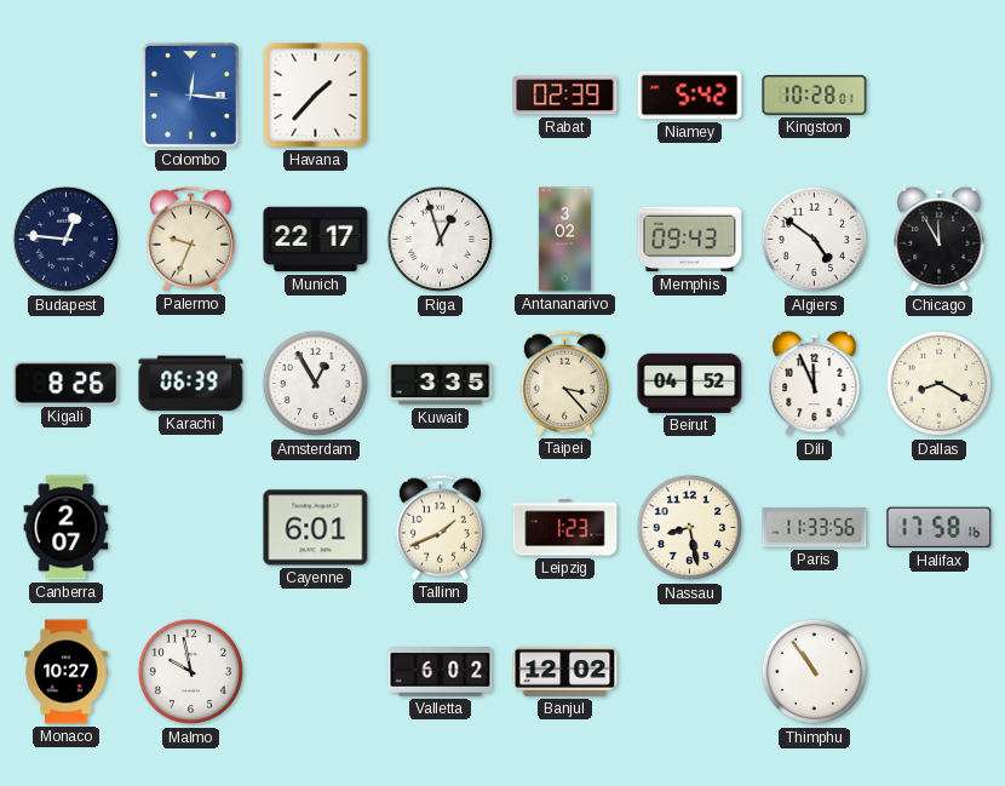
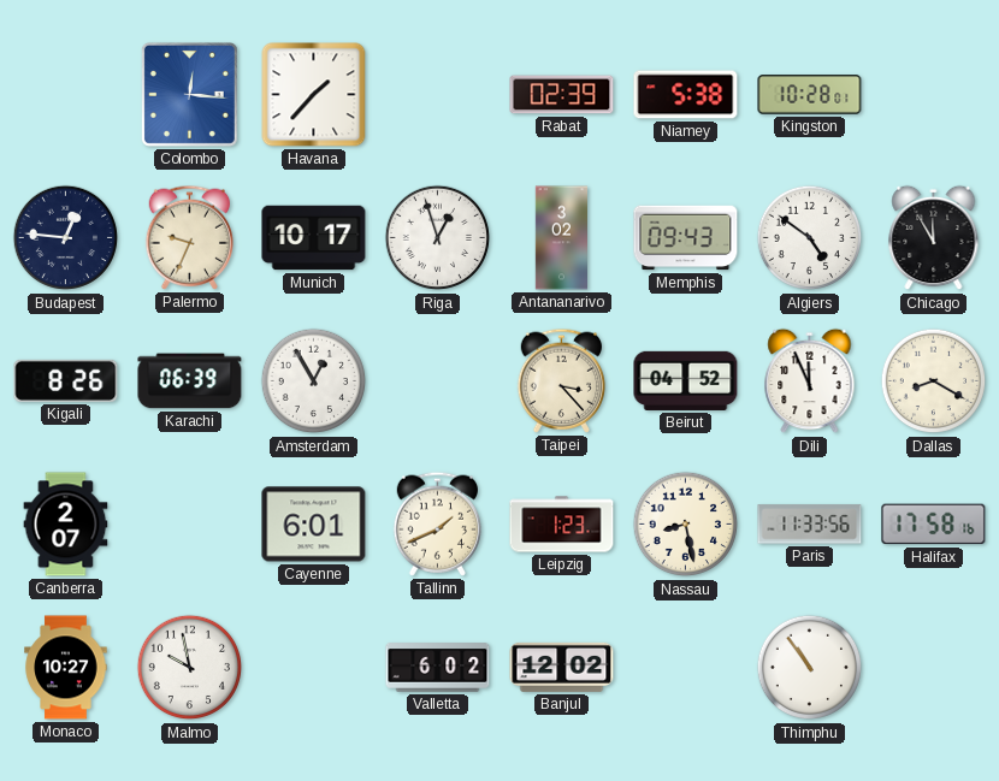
Niamey: 5:42 -> 5:38 (686, 95)
Munich: 22:17 -> 10:17 (314, 238)
Kuwait: 3:35 -> none (441, 384)
